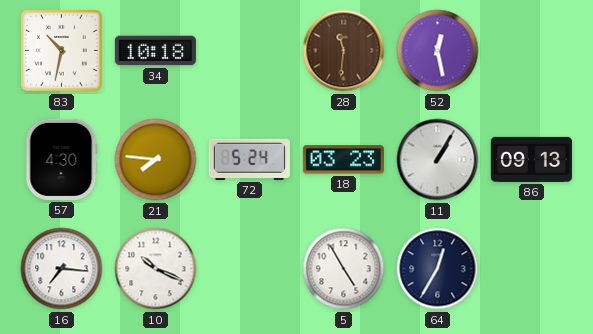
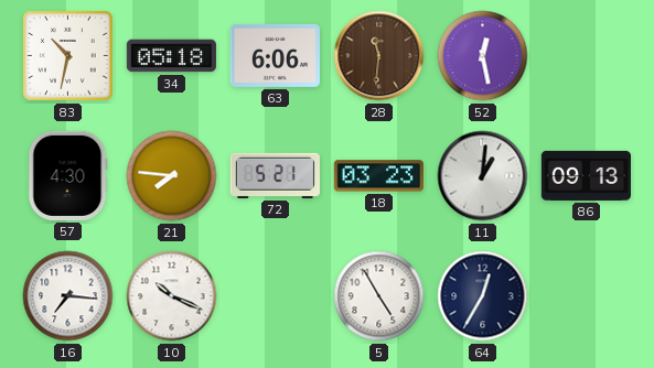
34: 10:18 -> 05:18 (171, 56)
63: none -> 6:06 (275, 55)
72: 5:24 -> 5:21 (275, 175)
11: 1:05 -> 1:01 (483, 176)
